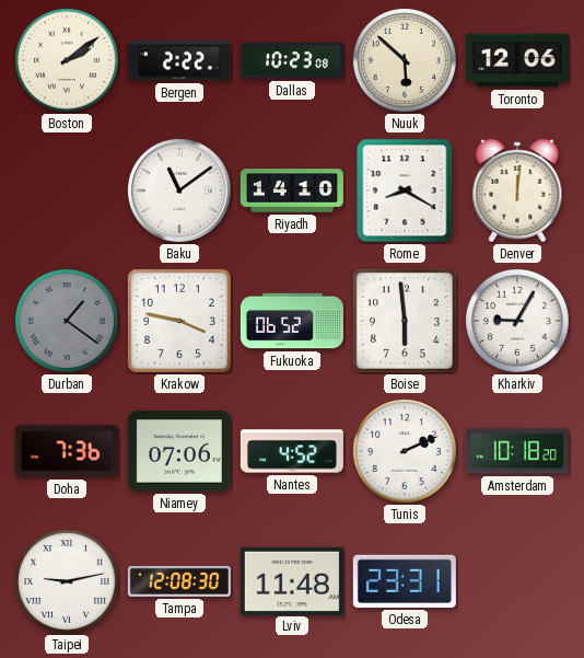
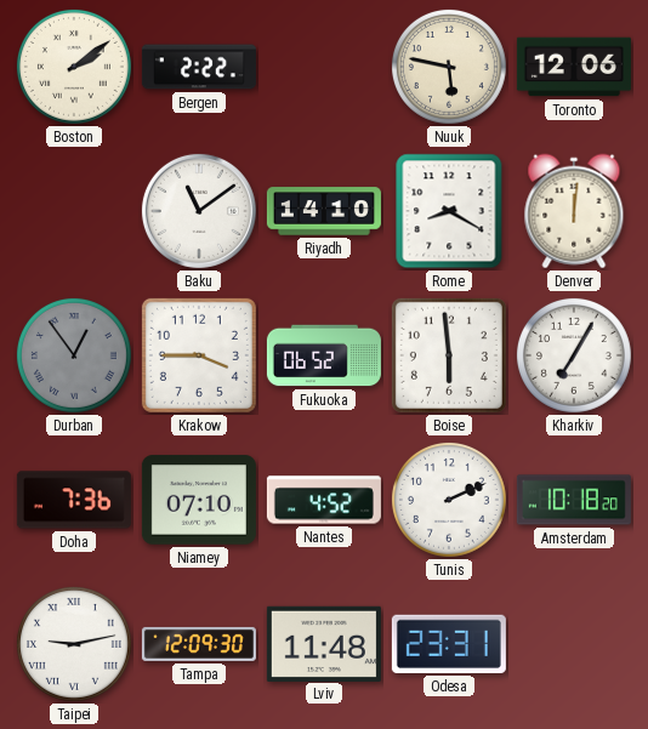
Dallas: 10:23 -> none (292, 60)
Nuuk: 5:52 -> 5:47 (449, 67)
Durban: 1:21 -> 12:54 (74, 355)
Krakow: 3:47 -> 3:45 (199, 355)
Kharkiv: 9:05 -> 7:05 (574, 355)
Niamey: 07:06 -> 07:10 (199, 500)
Tampa: 12:08 -> 12:09 (199, 644)
